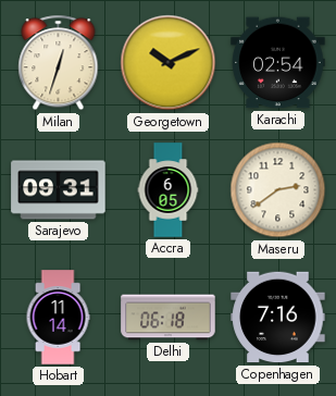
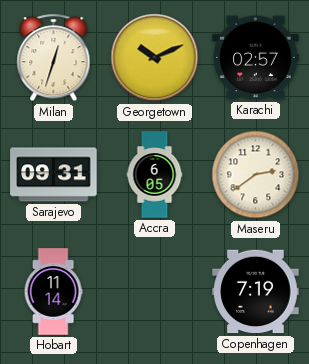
Karachi: 02:54 -> 02:57 (256, 58)
Delhi: 06:18 -> none (169, 318)
Copenhagen: 7:16 -> 7:19 (256, 292)
